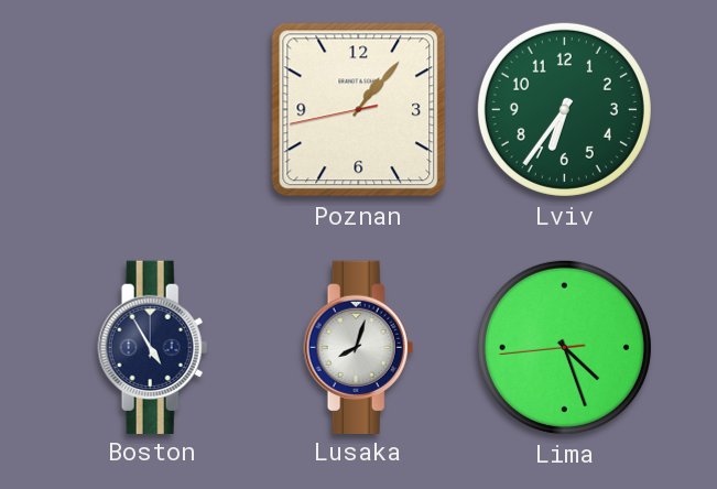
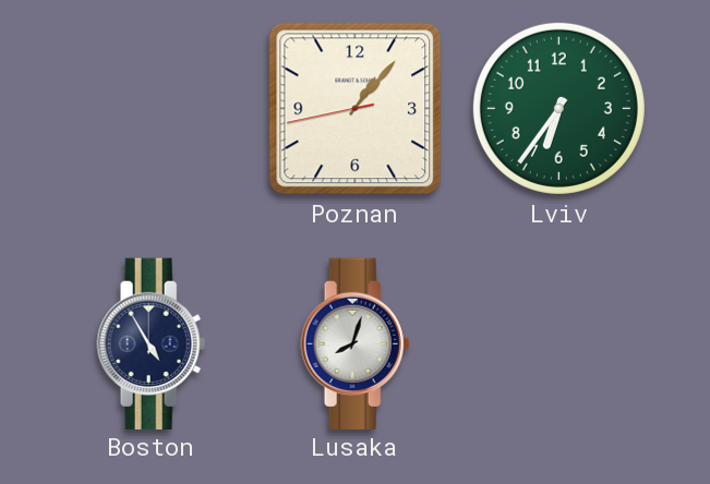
Lima: 4:26 -> none (564, 347)
